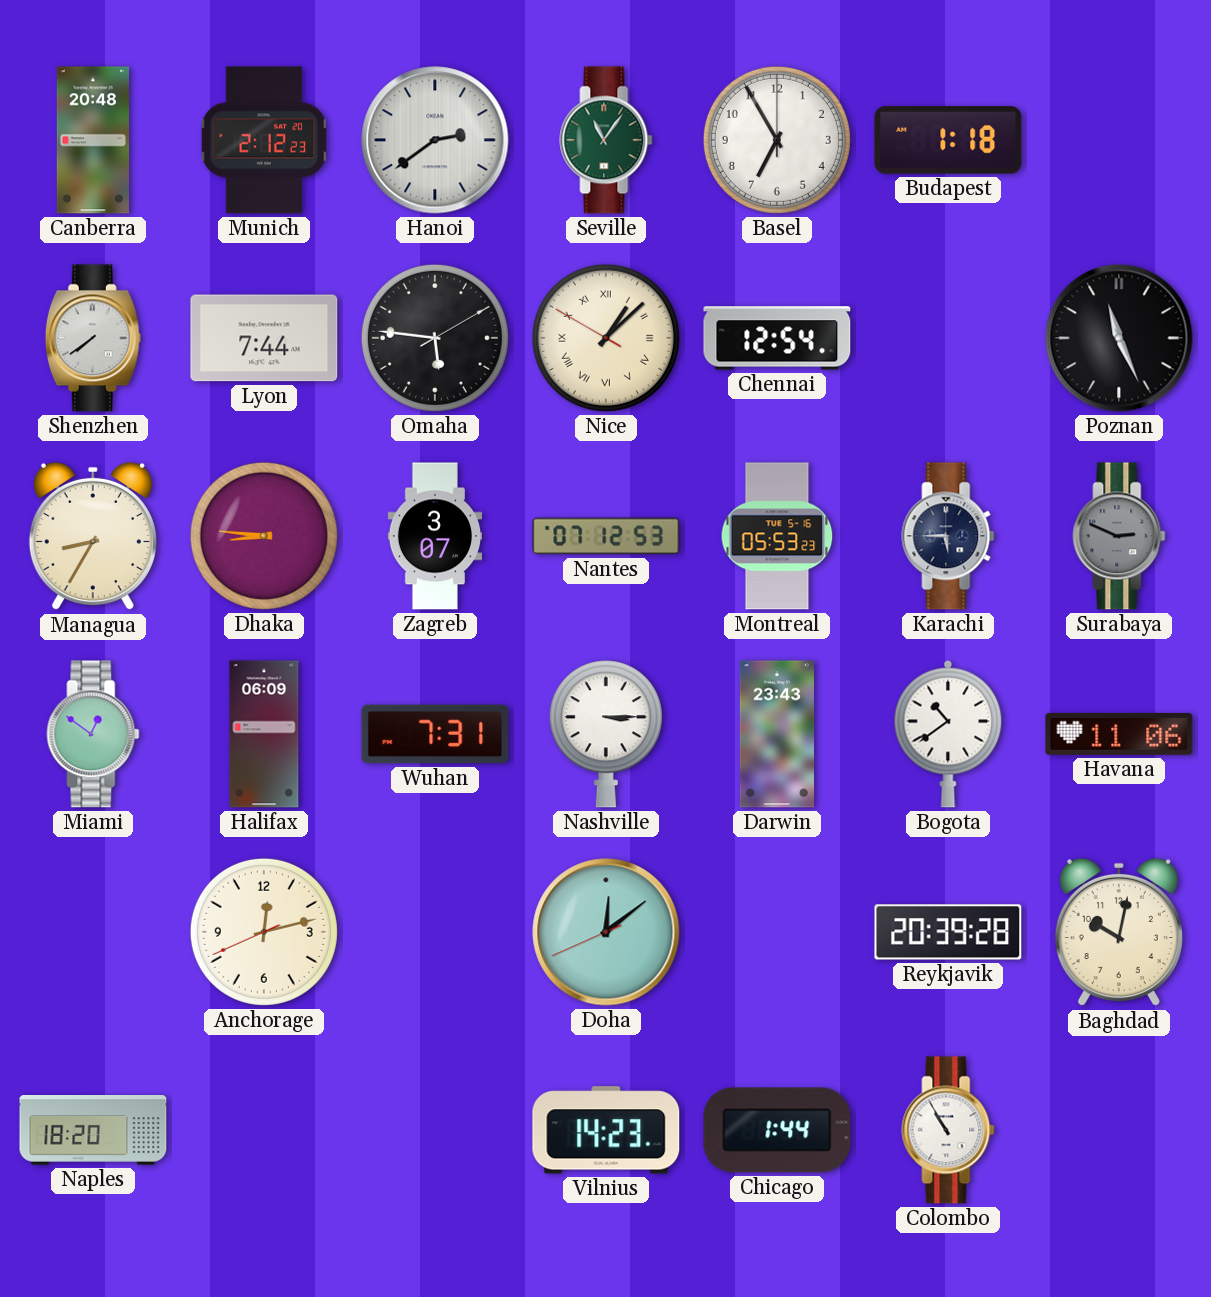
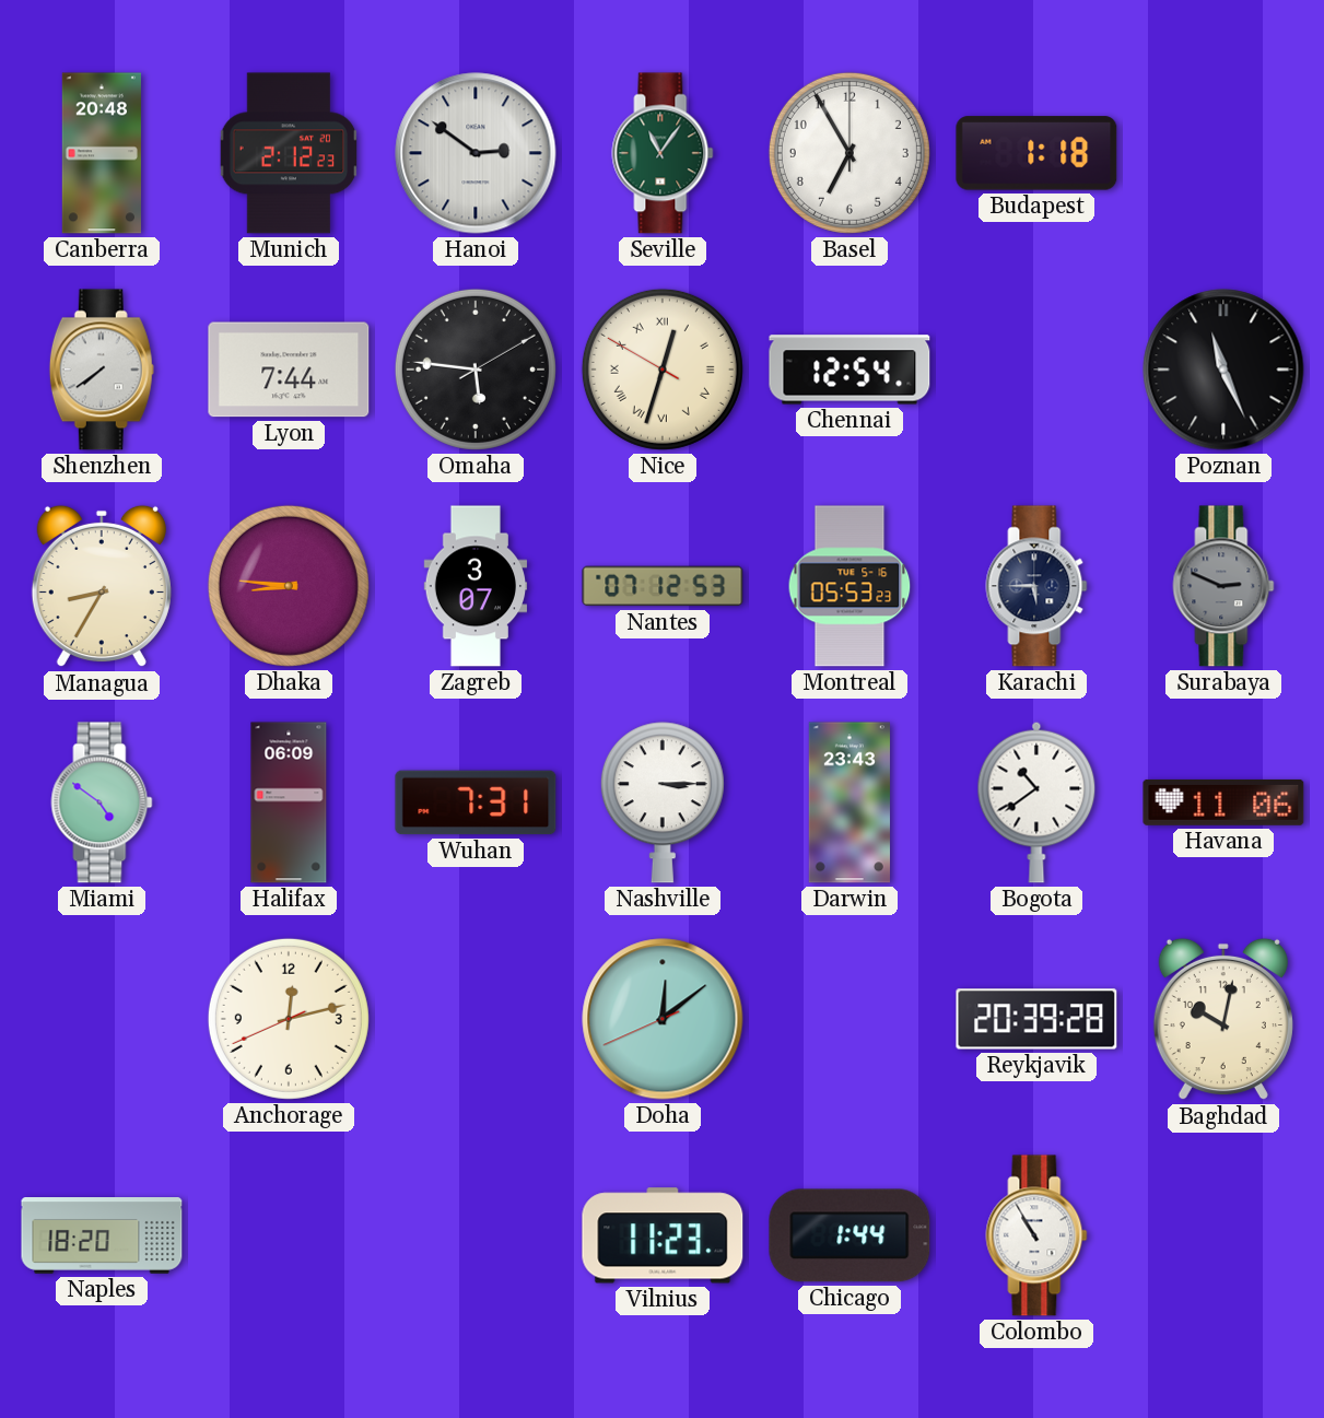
Hanoi: 2:39 -> 2:51 (476, 153)
Nice: 1:07 -> 12:32 (663, 370)
Miami: 12:51 -> 4:51 (102, 802)
Vilnius: 14:23 -> 11:23 (663, 1235)
